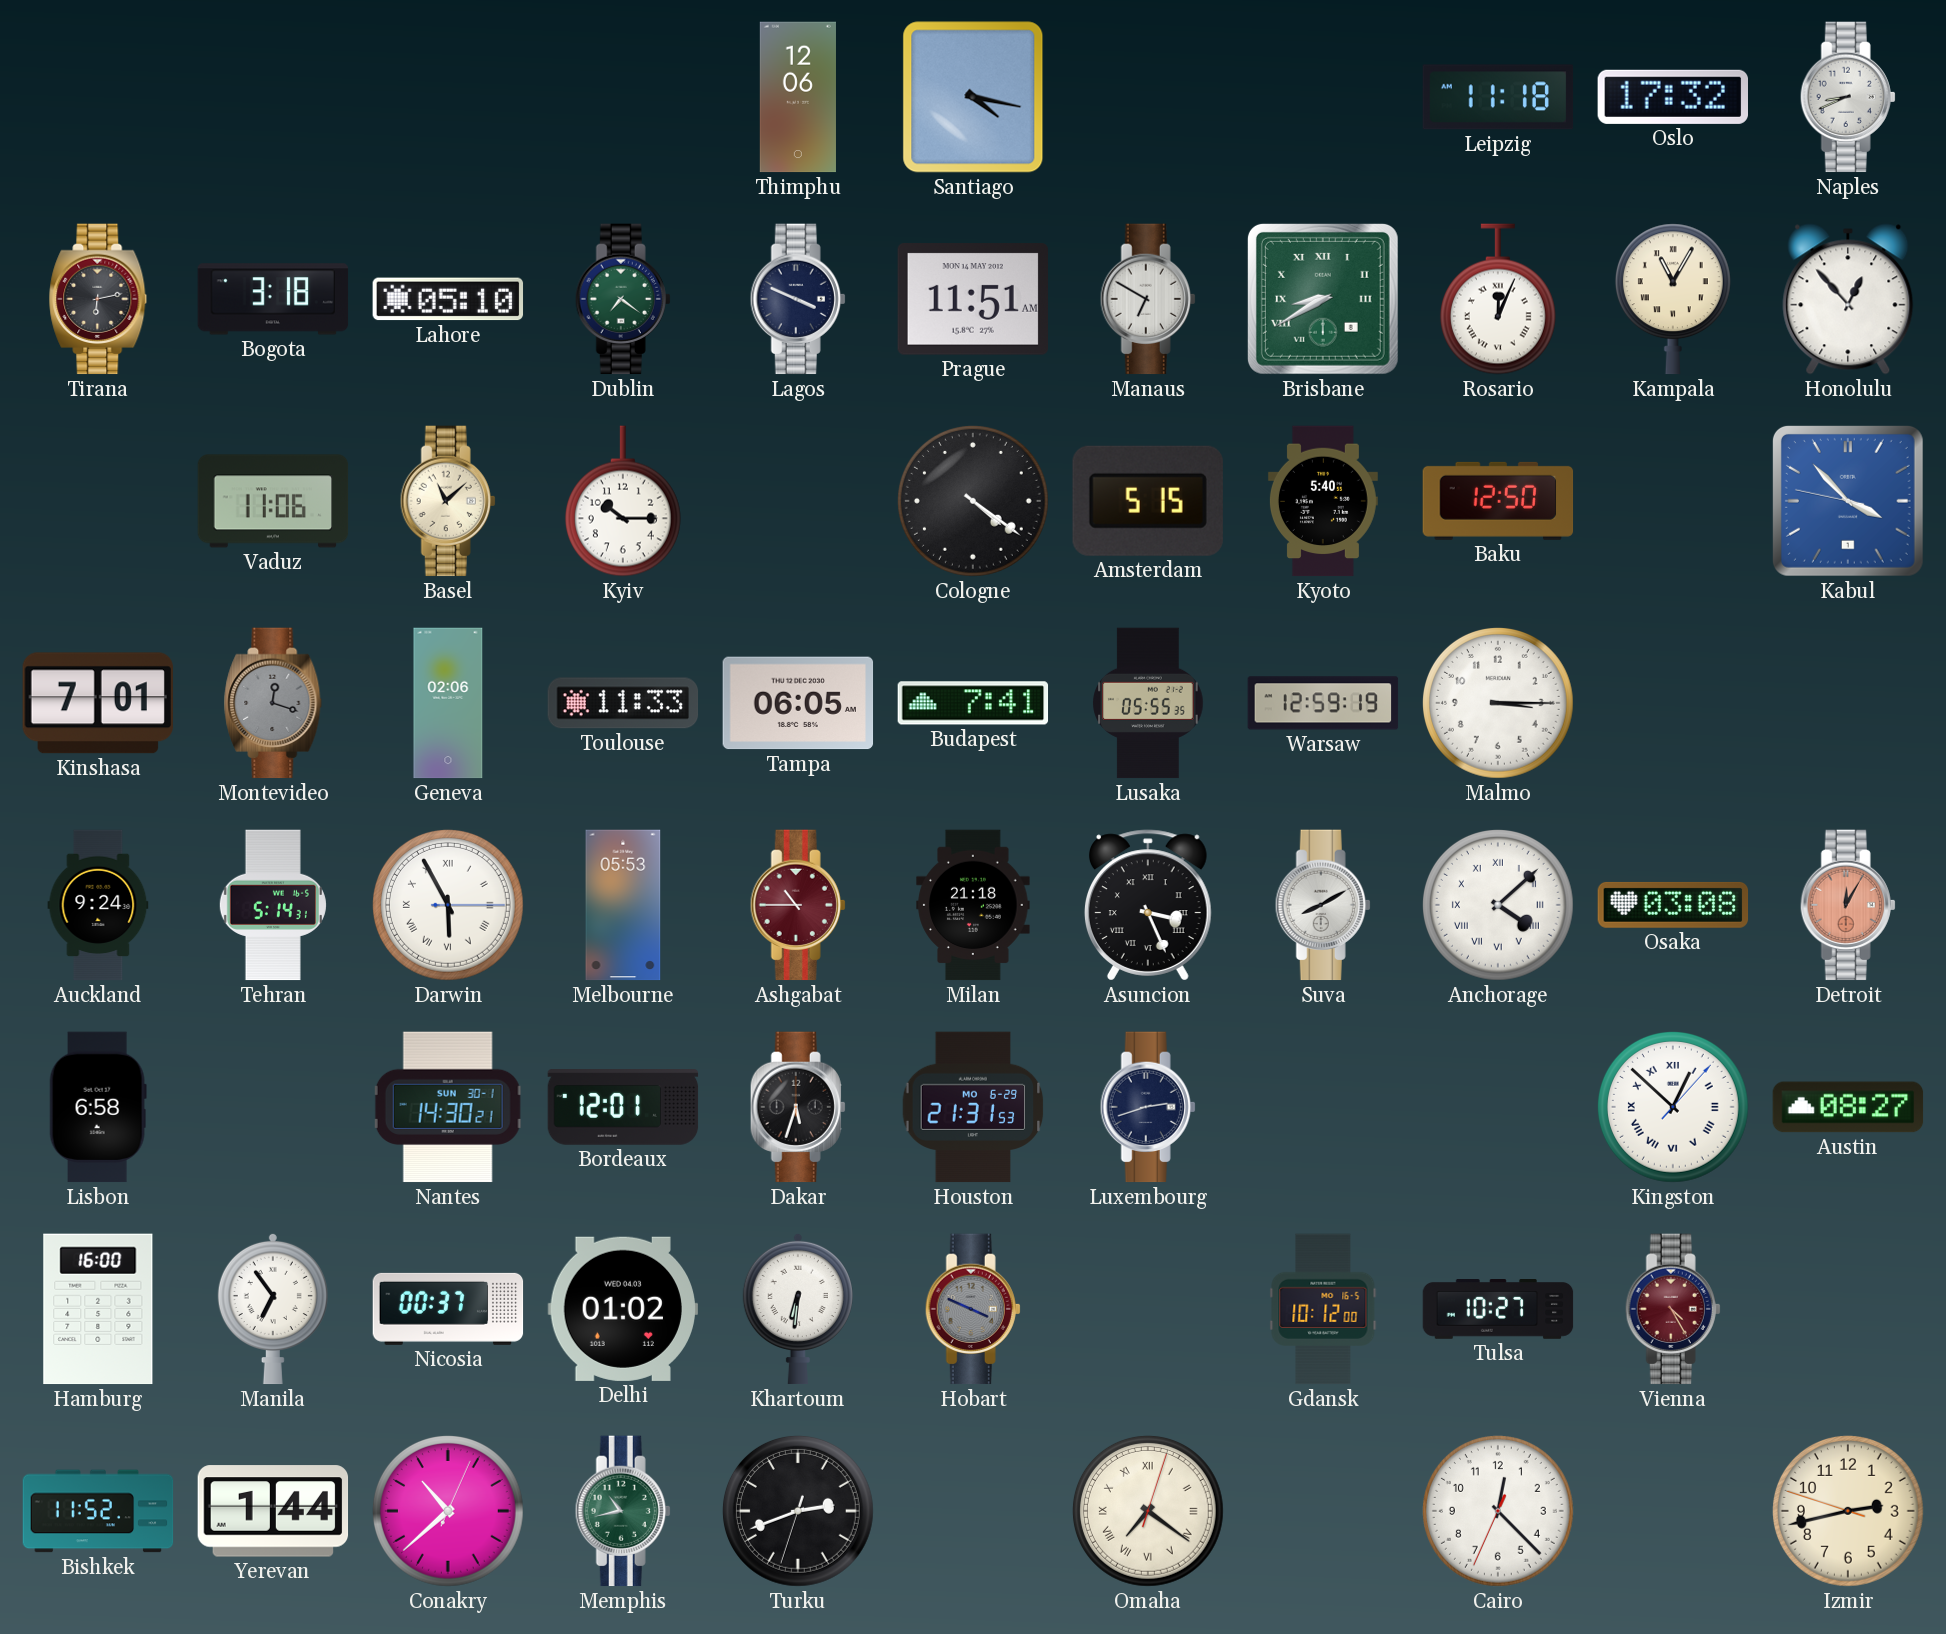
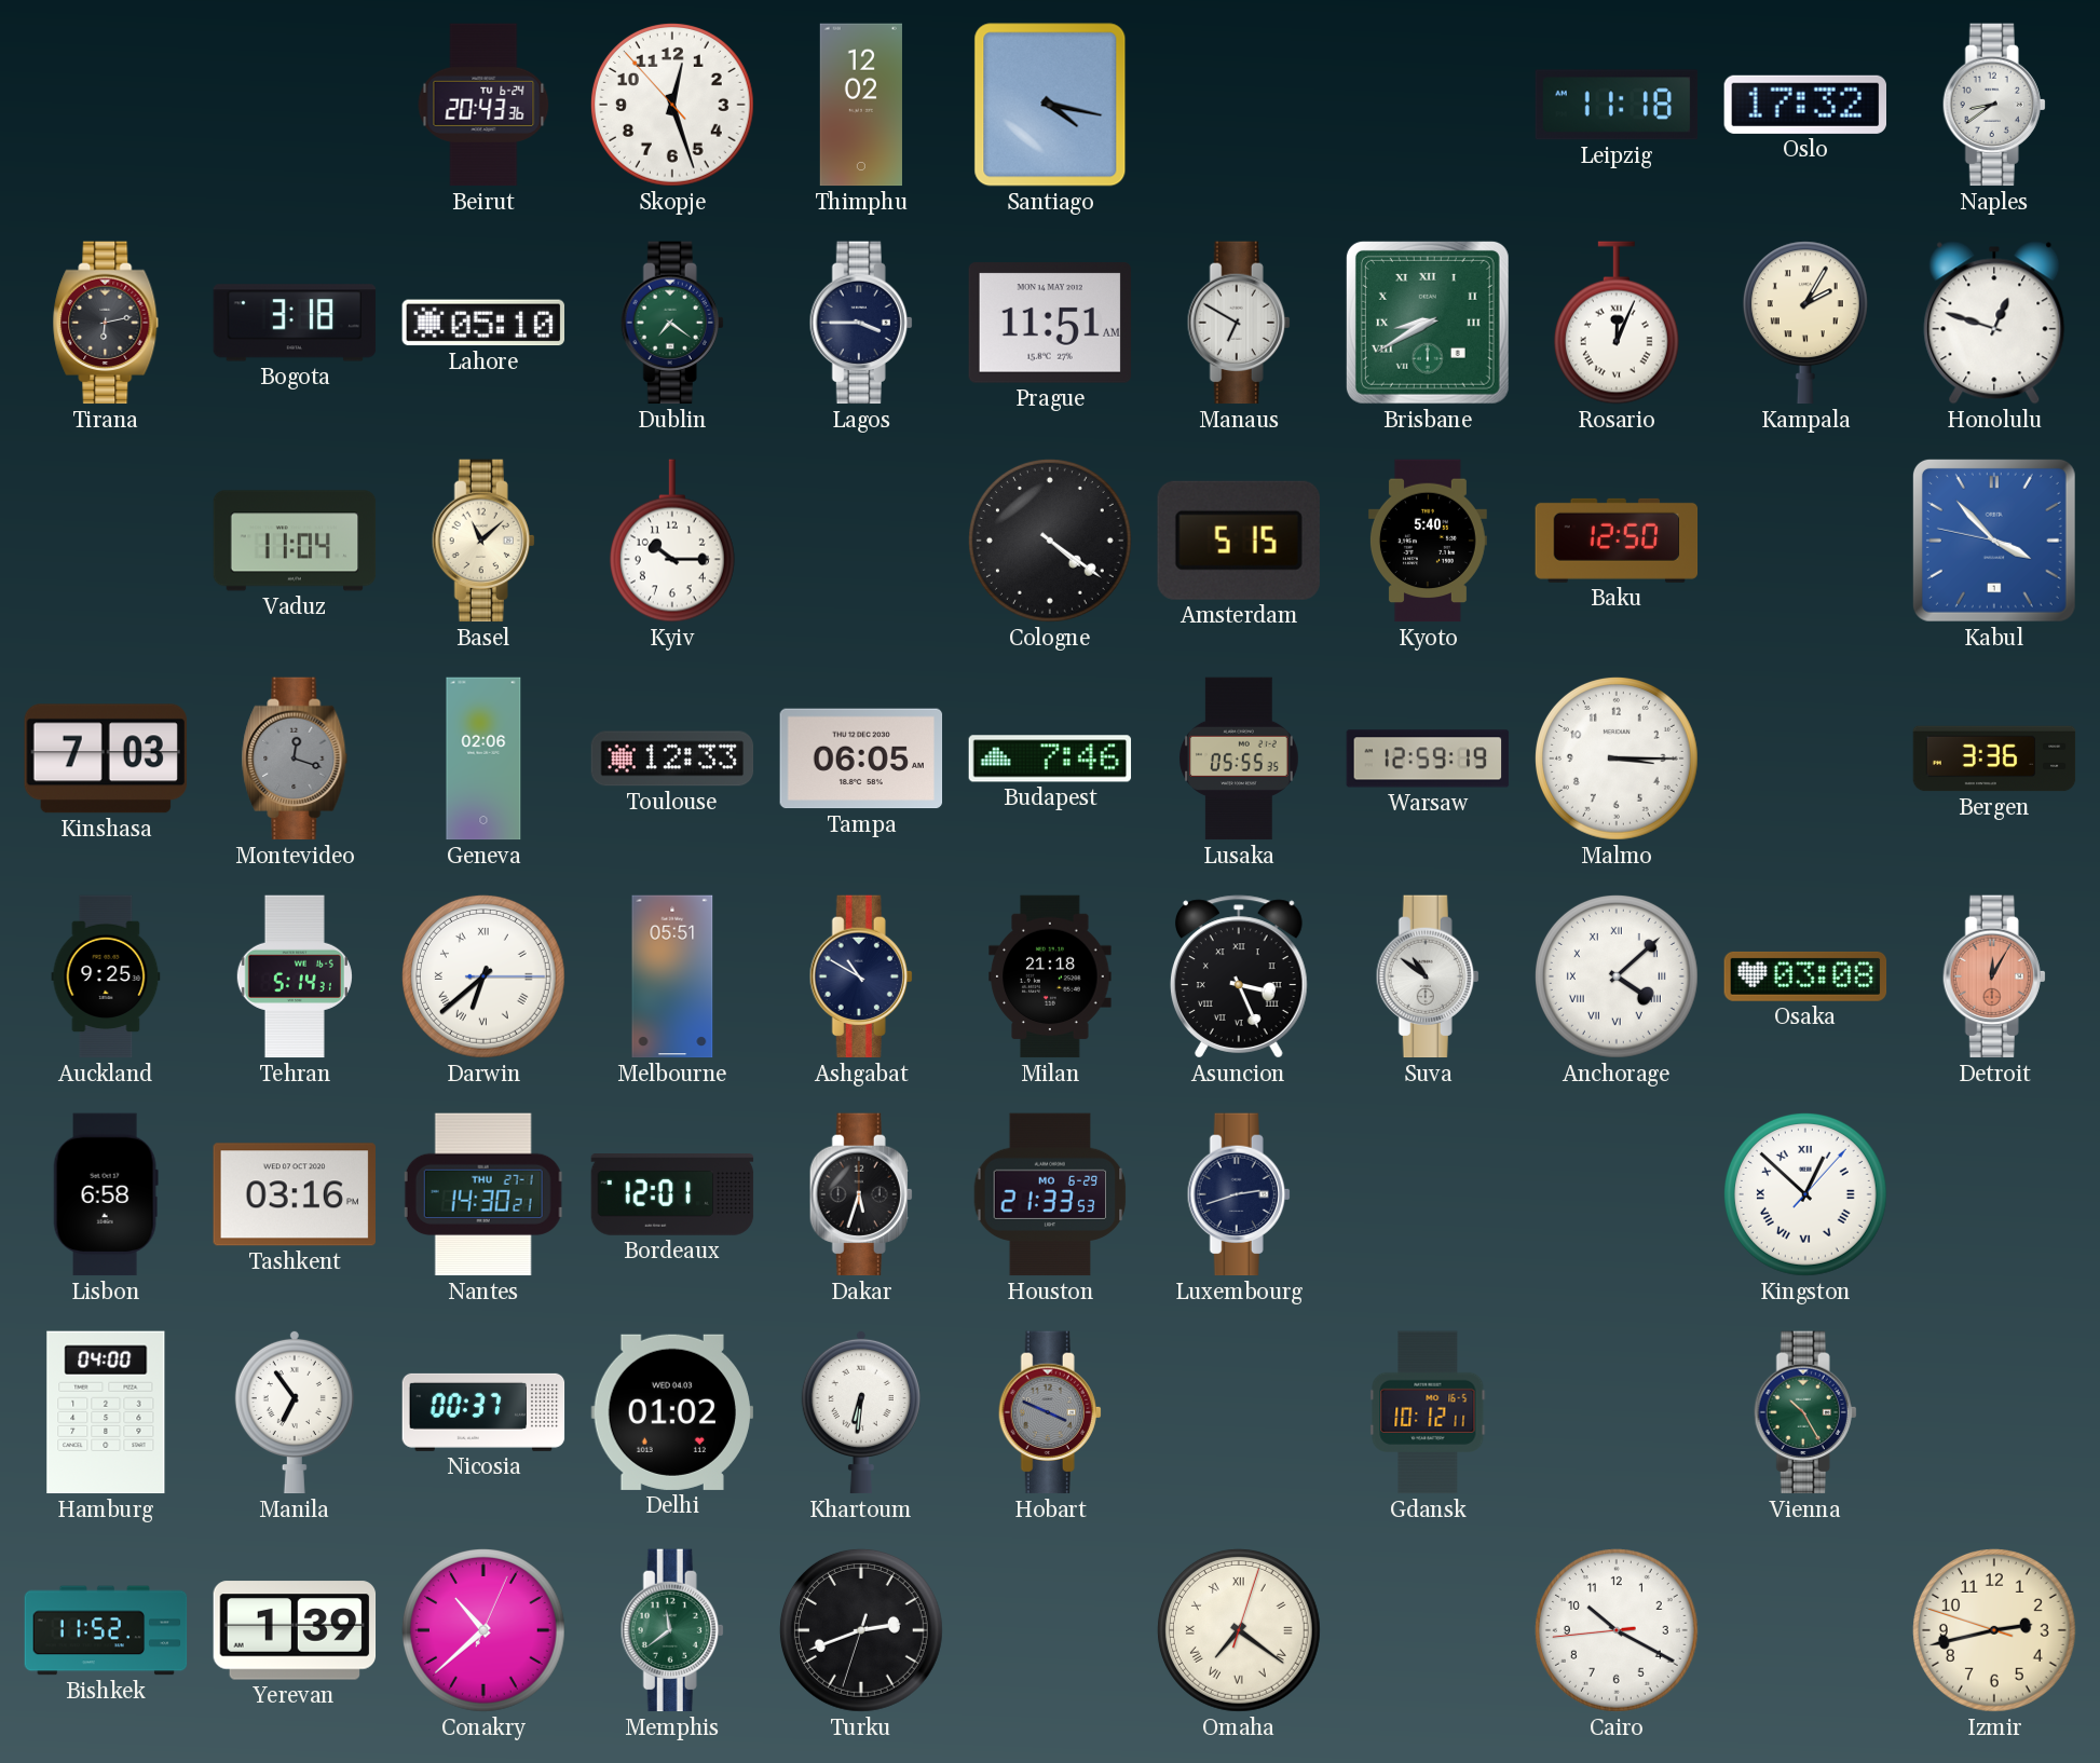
Beirut: none -> 20:43 (483, 105)
Skopje: none -> 12:26 (672, 105)
Thimphu: 12:06 -> 12:02 (861, 105)
Naples: 8:41 -> 8:39 (1994, 105)
Lagos: 3:49 -> 3:45 (861, 323)
Kampala: 11:05 -> 2:05 (1805, 323)
Honolulu: 12:53 -> 12:48 (1994, 323)
Vaduz: 11:06 -> 11:04 (295, 541)
Kinshasa: 7:01 -> 7:03 (106, 758)
Toulouse: 11:33 -> 12:33 (672, 758)
Budapest: 7:41 -> 7:46 (1050, 758)
Bergen: none -> 3:36 (1994, 758)
Auckland: 9:24 -> 9:25 (106, 976)
Darwin: 5:55 -> 6:38 (483, 976)
Melbourne: 05:53 -> 05:51 (672, 976)
Ashgabat: 10:45 -> 10:50 (861, 976)
Ashgabat dial: burgundy -> navy (861, 976)
Suva: 8:10 -> 10:51 (1428, 976)
Tashkent: none -> 03:16 (294, 1194)
Nantes date: SUN 30-1 -> THU 27-1 (483, 1194)
Houston: 21:31 -> 21:33 (1050, 1194)
Austin: 08:27 -> none (1848, 1107)
Hamburg: 16:00 -> 04:00 (106, 1412)
Gdansk: 10:12:00 -> 10:12:11 (1428, 1412)
Tulsa: 10:27 -> none (1498, 1310)
Vienna: 4:25 -> 10:25 (1805, 1412)
Vienna dial: burgundy -> green (1805, 1412)
Yerevan: 1:44 -> 1:39 (295, 1630)
Memphis: 10:43 -> 11:39 (672, 1630)
Cairo: 12:22 -> 10:19 (1617, 1630)
